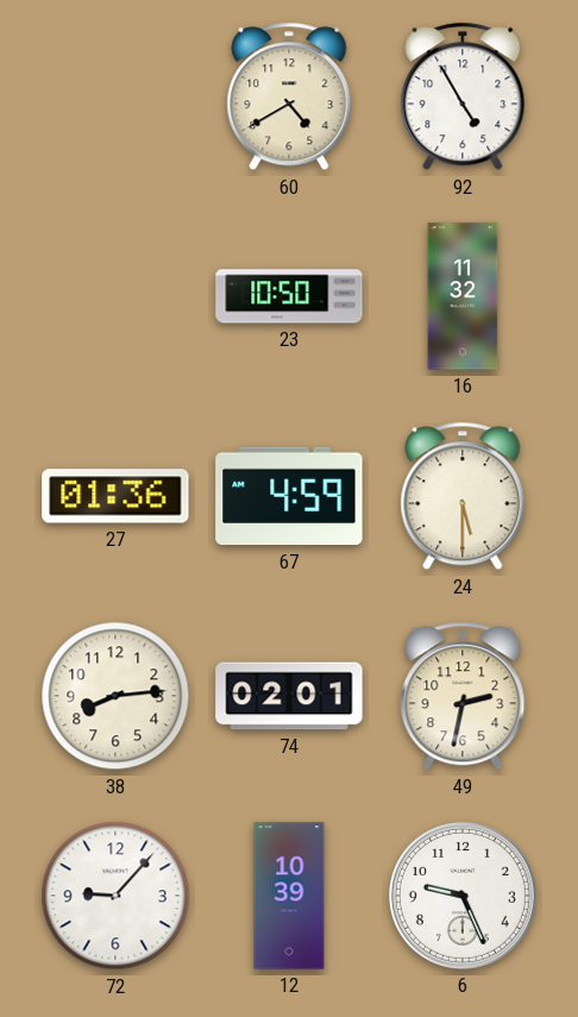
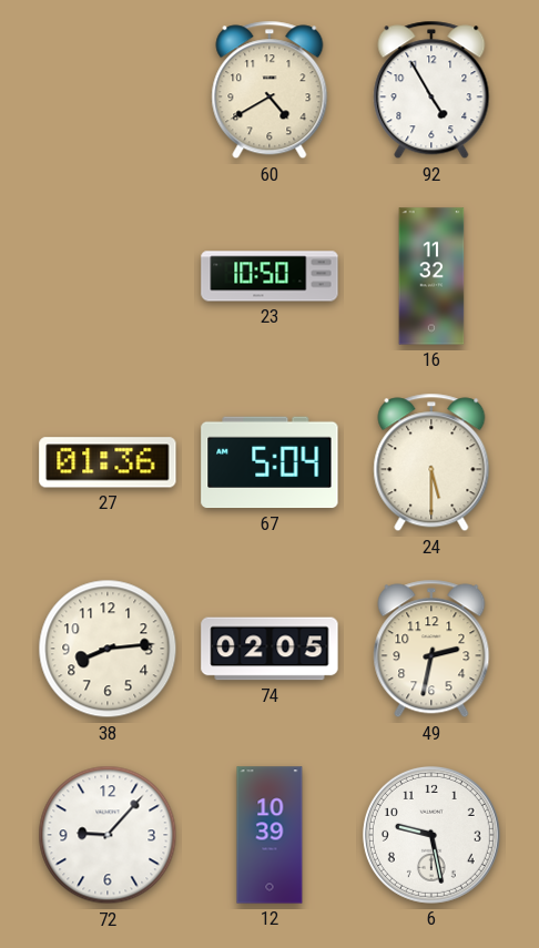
67: 4:59 -> 5:04 (269, 462)
74: 02:01 -> 02:05 (269, 649)
6: 9:26 -> 9:28 (431, 835)
